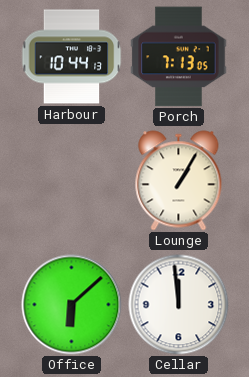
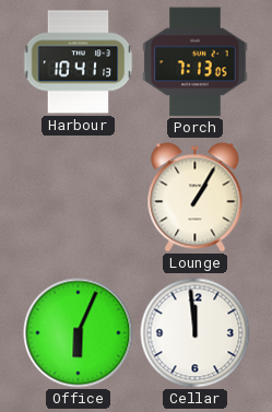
Harbour: 10:44 -> 10:41 (78, 62)
Office: 6:08 -> 6:04 (79, 333)
